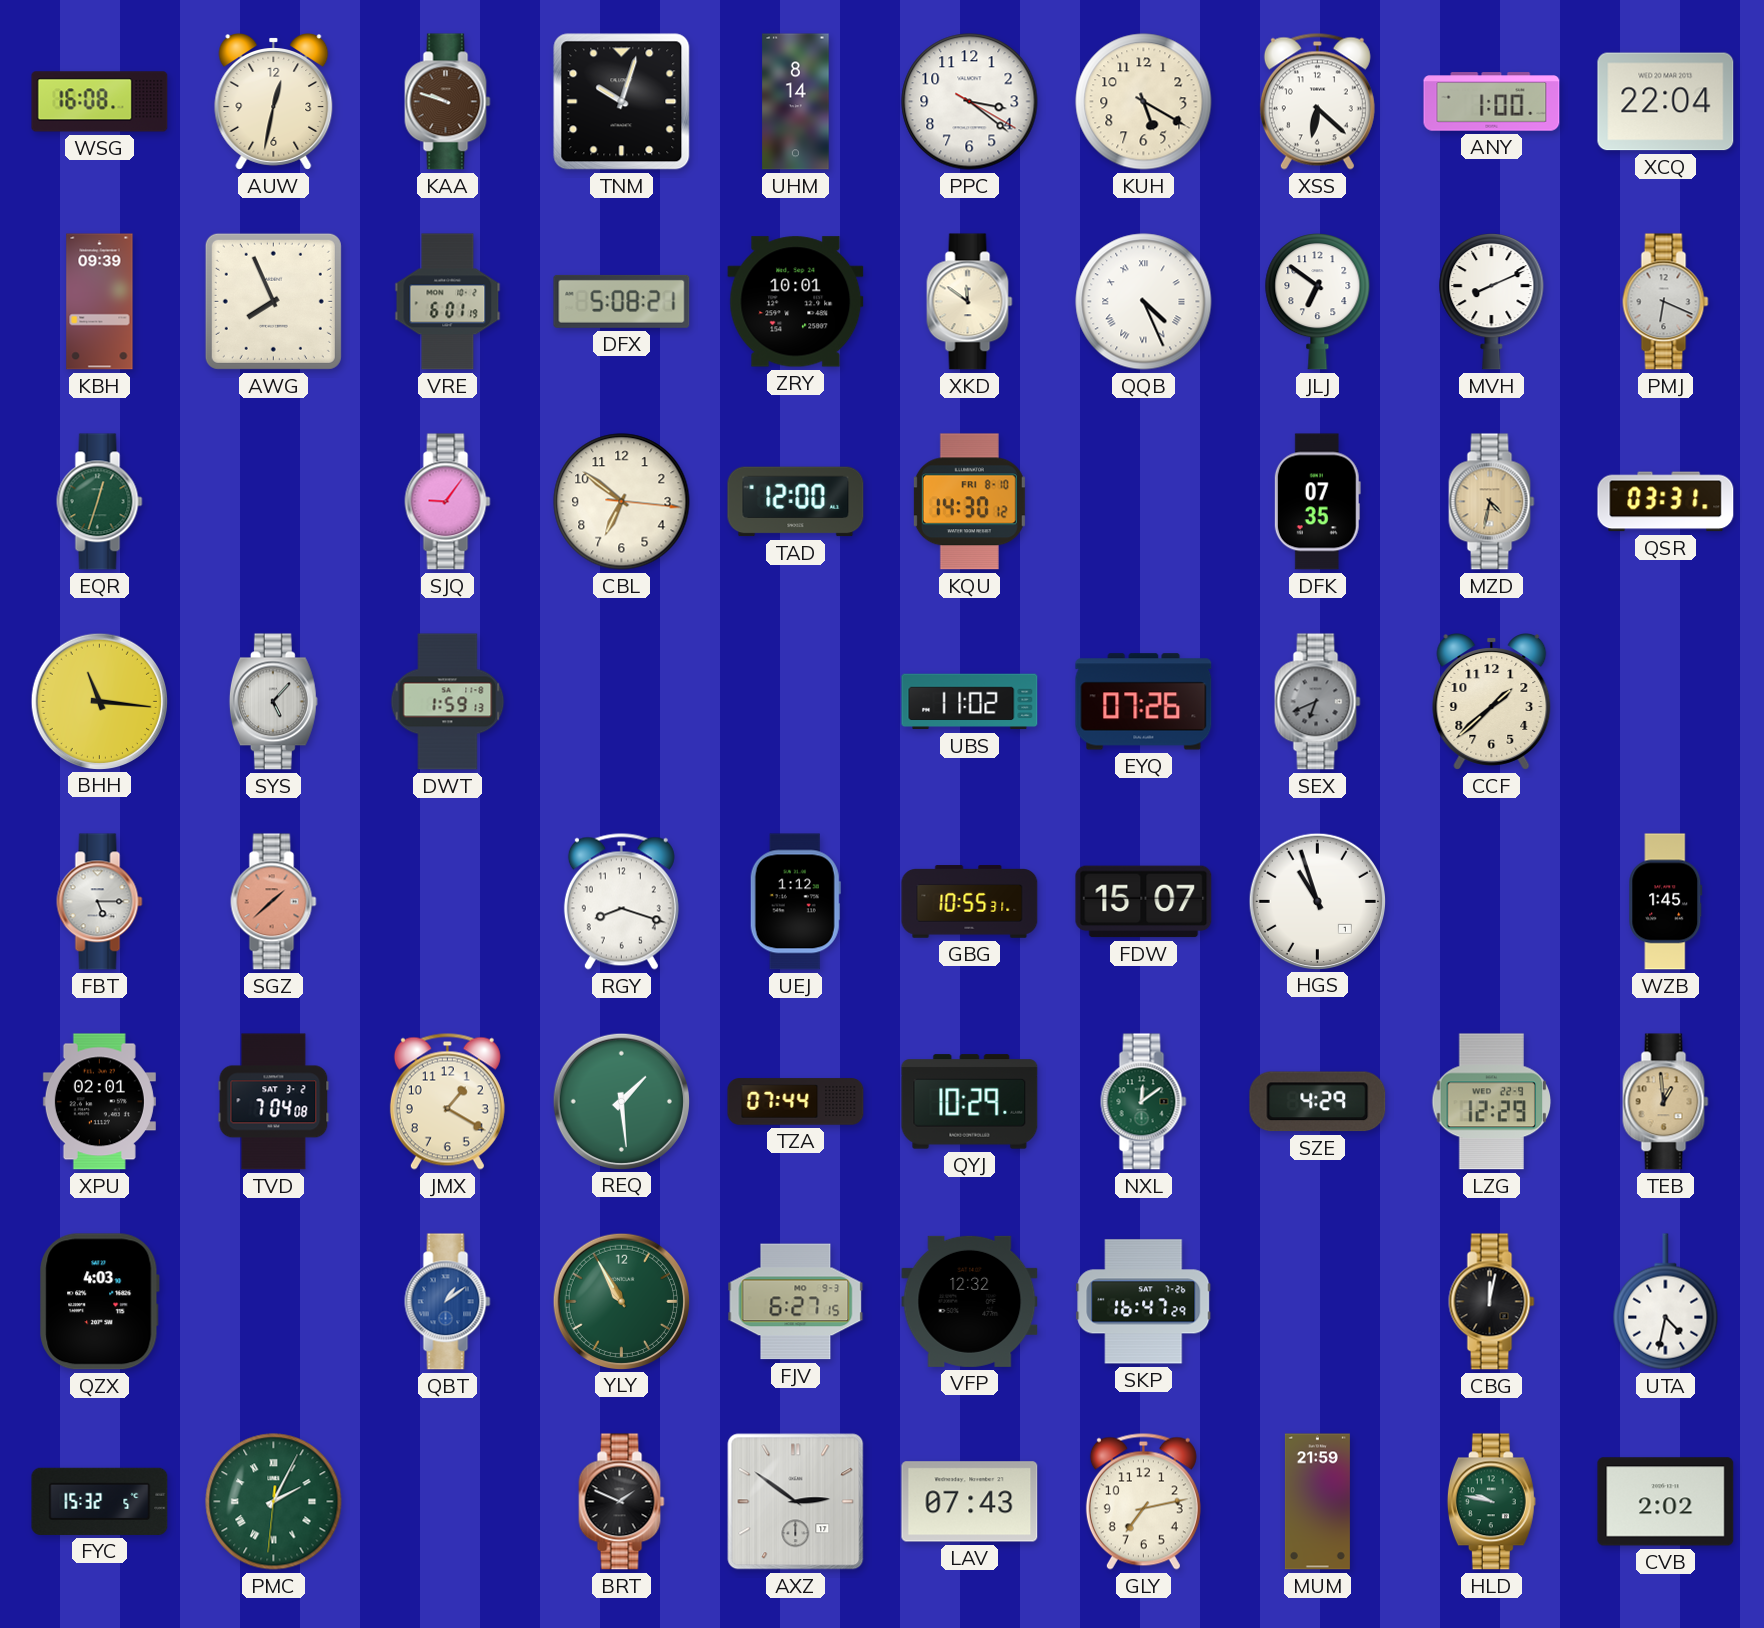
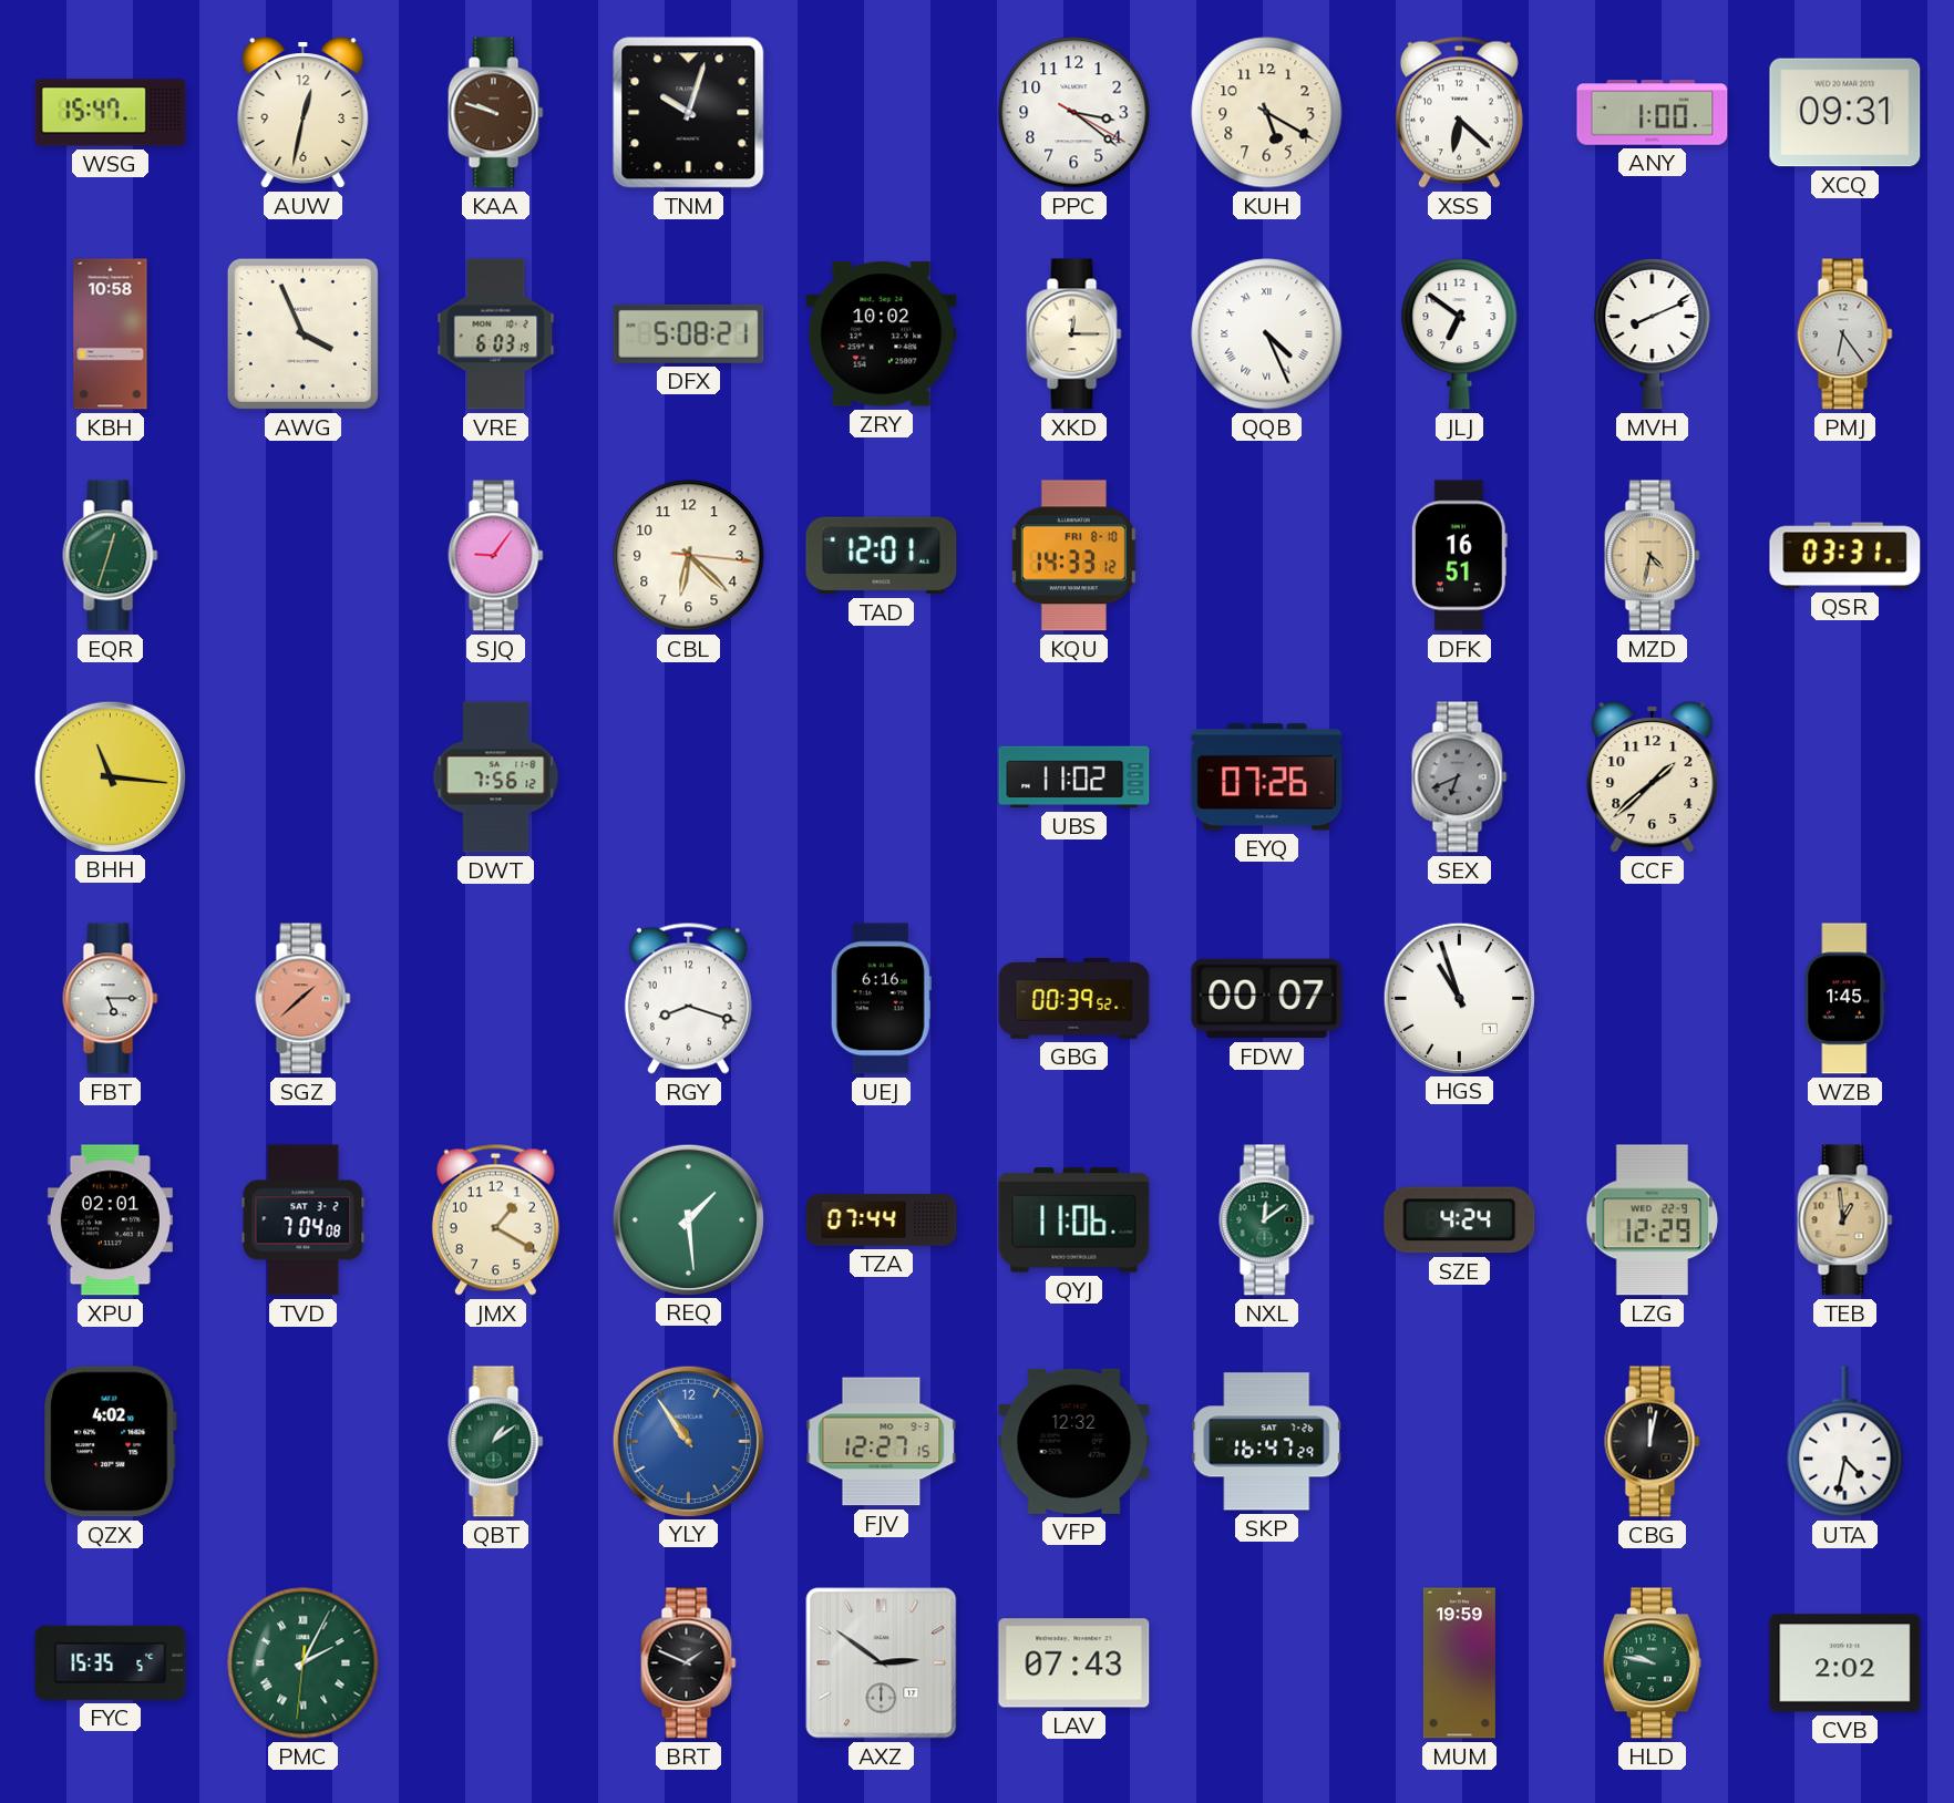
WSG: 16:08 -> 15:47 (111, 113)
UHM: 8:14 -> none (796, 102)
XCQ: 22:04 -> 09:31 (1845, 113)
KBH: 09:39 -> 10:58 (111, 334)
AWG: 7:56 -> 3:56 (302, 333)
VRE: 6:01 -> 6:03 (496, 334)
ZRY: 10:01 -> 10:02 (882, 334)
XKD: 11:51 -> 12:15 (1074, 334)
PMJ: 6:19 -> 6:24 (1845, 334)
CBL: 6:51 -> 6:22 (689, 556)
TAD: 12:00 -> 12:01 (882, 556)
KQU: 14:30 -> 14:33 (1073, 556)
DFK: 07:35 -> 16:51 (1459, 556)
SYS: 5:07 -> none (273, 702)
DWT: 1:59 -> 7:56 (496, 777)
UEJ: 1:12 -> 6:16 (881, 999)
GBG: 10:55 -> 00:39 (1074, 999)
FDW: 15:07 -> 00:07 (1267, 999)
QYJ: 10:29 -> 11:06 (1074, 1220)
SZE: 4:29 -> 4:24 (1460, 1220)
QZX: 4:03 -> 4:02 (111, 1442)
QBT dial: blue -> green (496, 1442)
YLY: 10:55 -> 10:54 (688, 1441)
YLY dial: green -> blue (688, 1441)
FJV: 6:27 -> 12:27 (882, 1442)
FYC: 15:32 -> 15:35 (111, 1662)
GLY: 7:13 -> none (1143, 1501)
MUM: 21:59 -> 19:59 (1459, 1663)
